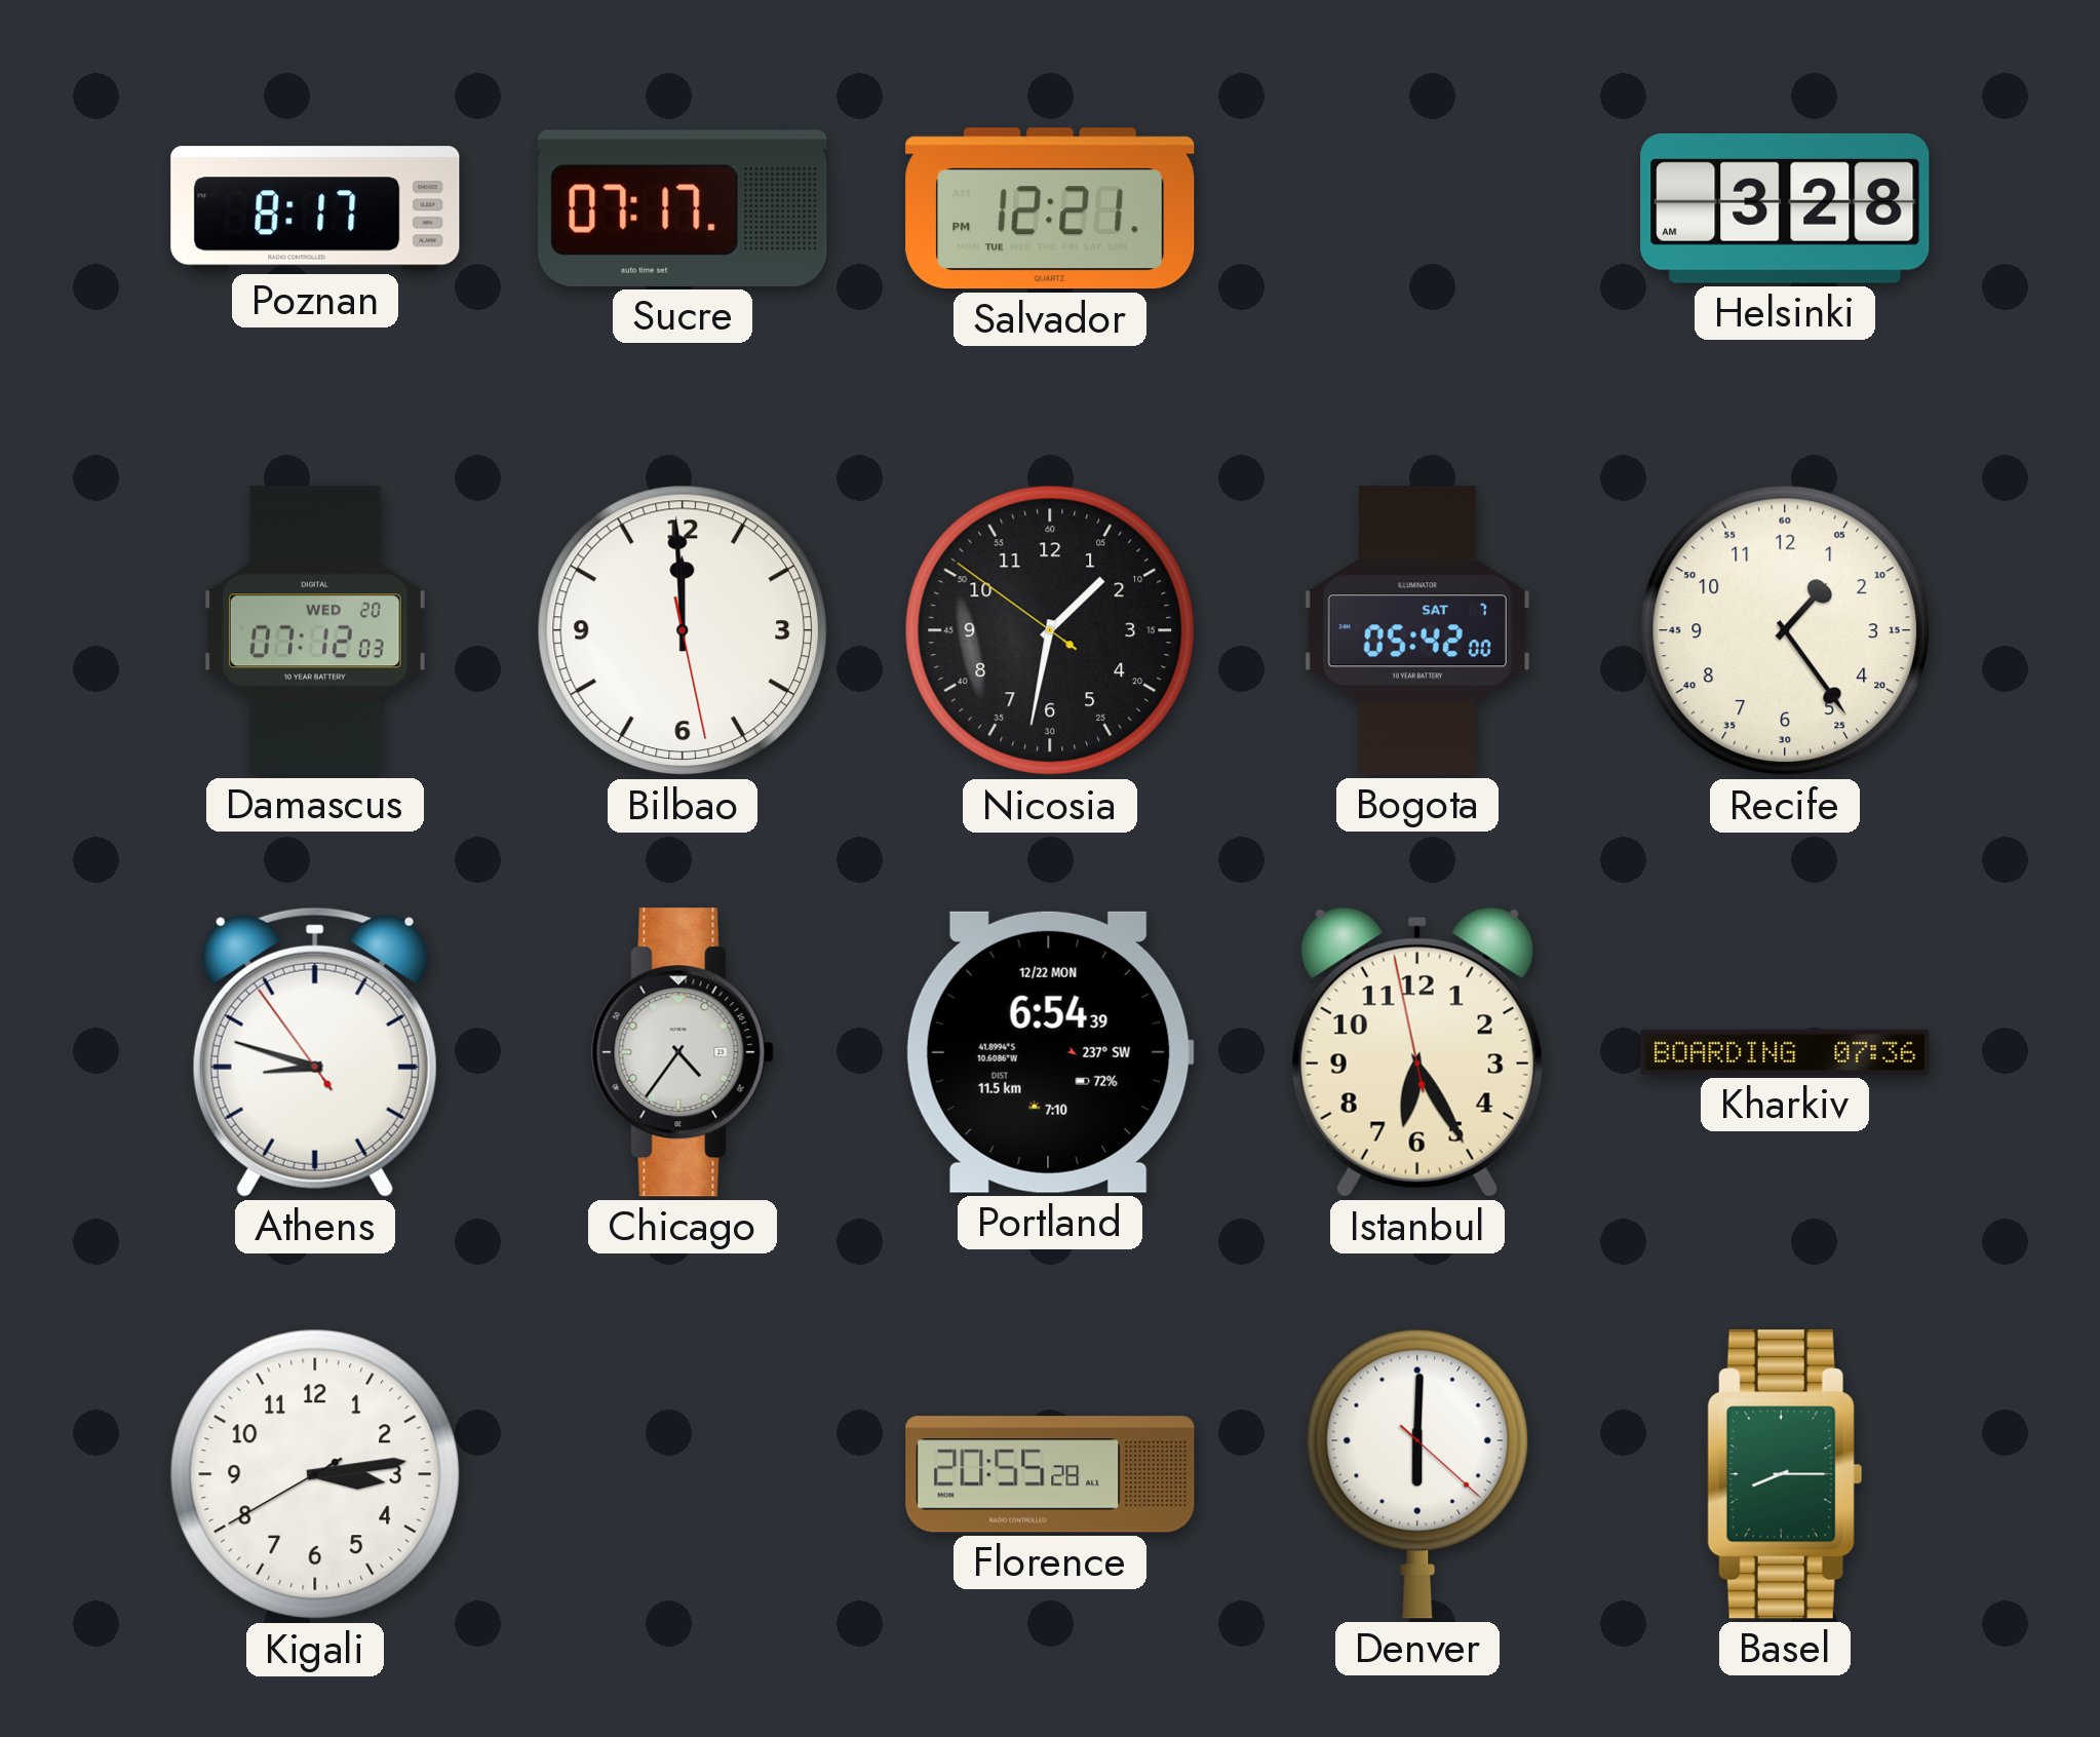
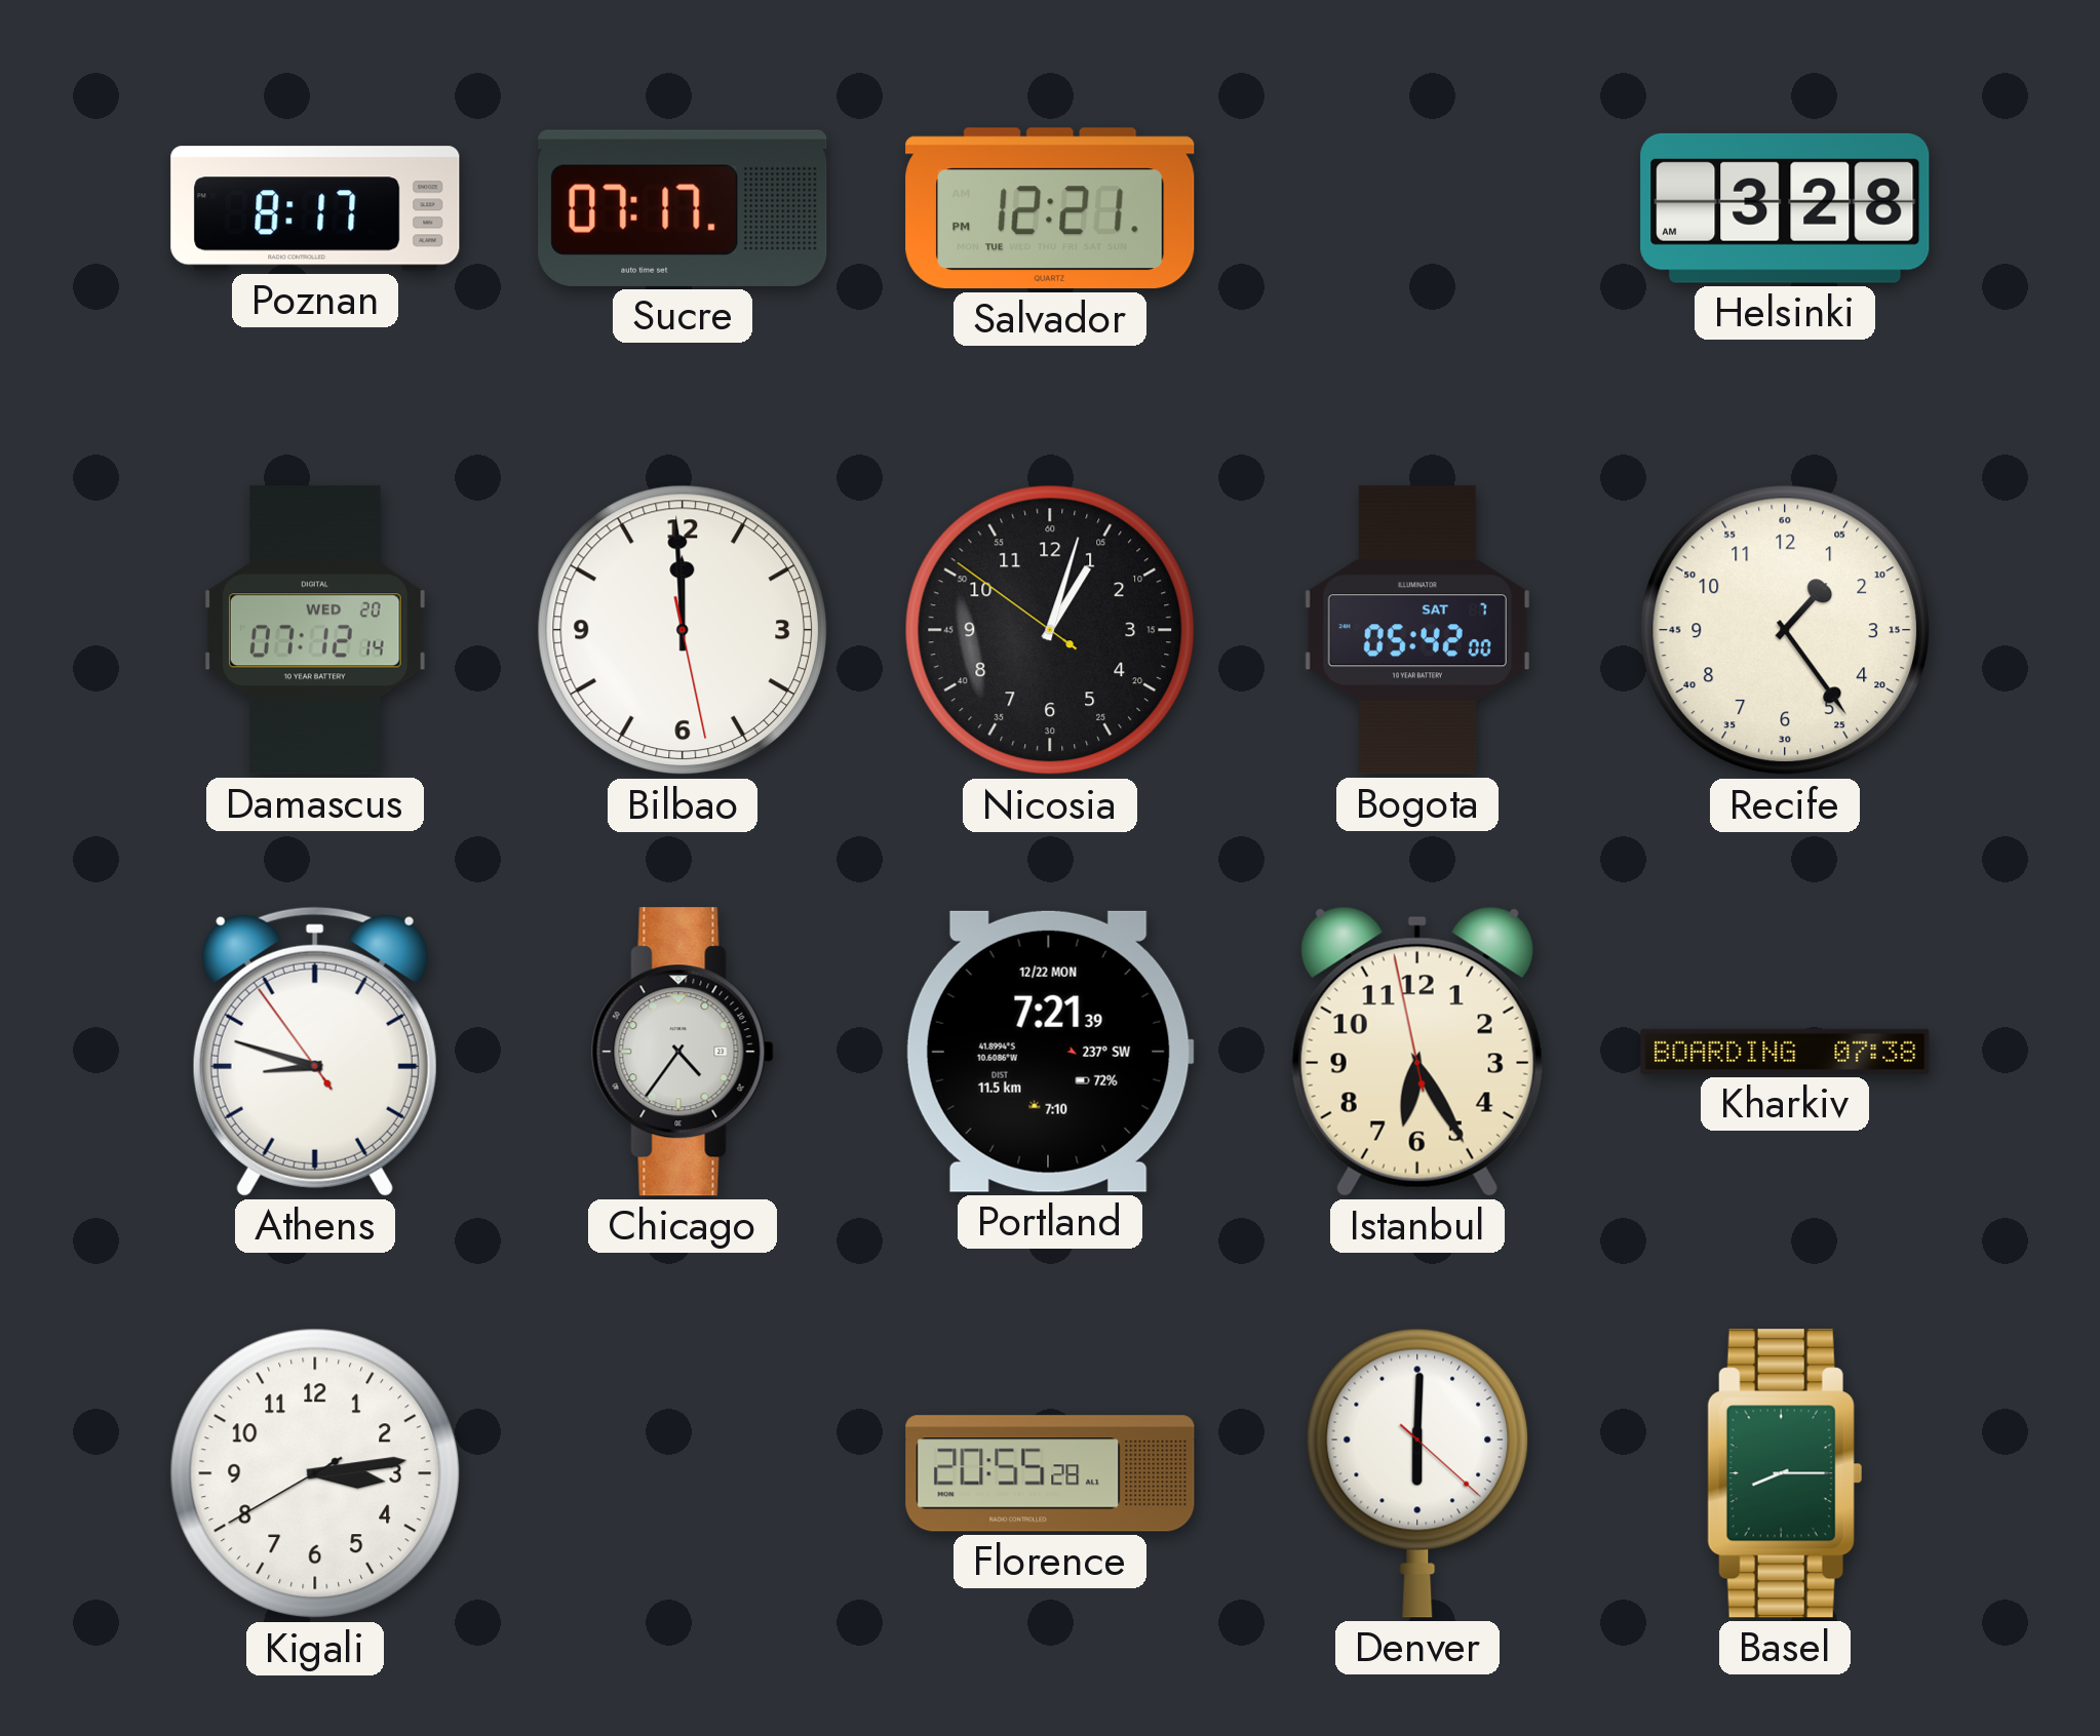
Damascus: 07:12:03 -> 07:12:14 (315, 630)
Nicosia: 1:31 -> 1:02 (1050, 630)
Portland: 6:54 -> 7:21 (1050, 1052)
Kharkiv: 07:36 -> 07:38 (1785, 1052)
